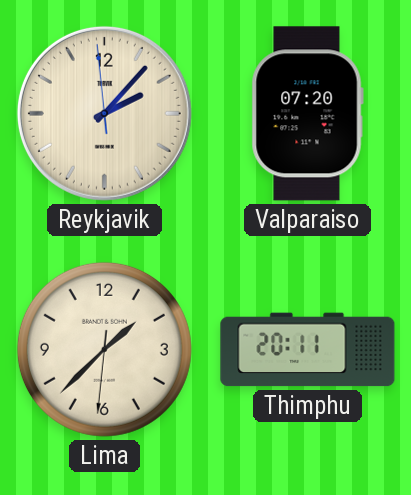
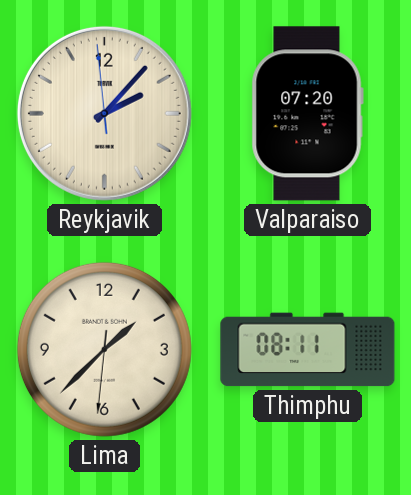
Thimphu: 20:11 -> 08:11 (308, 350)
